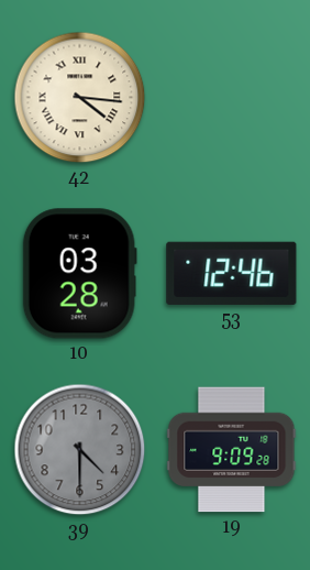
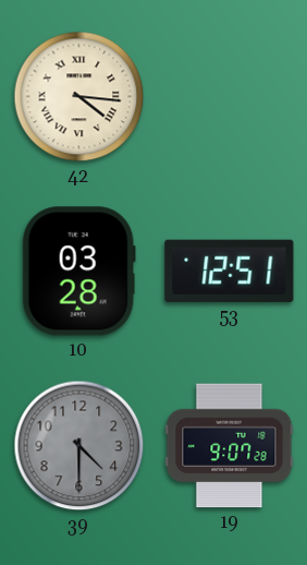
53: 12:46 -> 12:51 (230, 271)
19: 9:09 -> 9:07 (230, 446)
